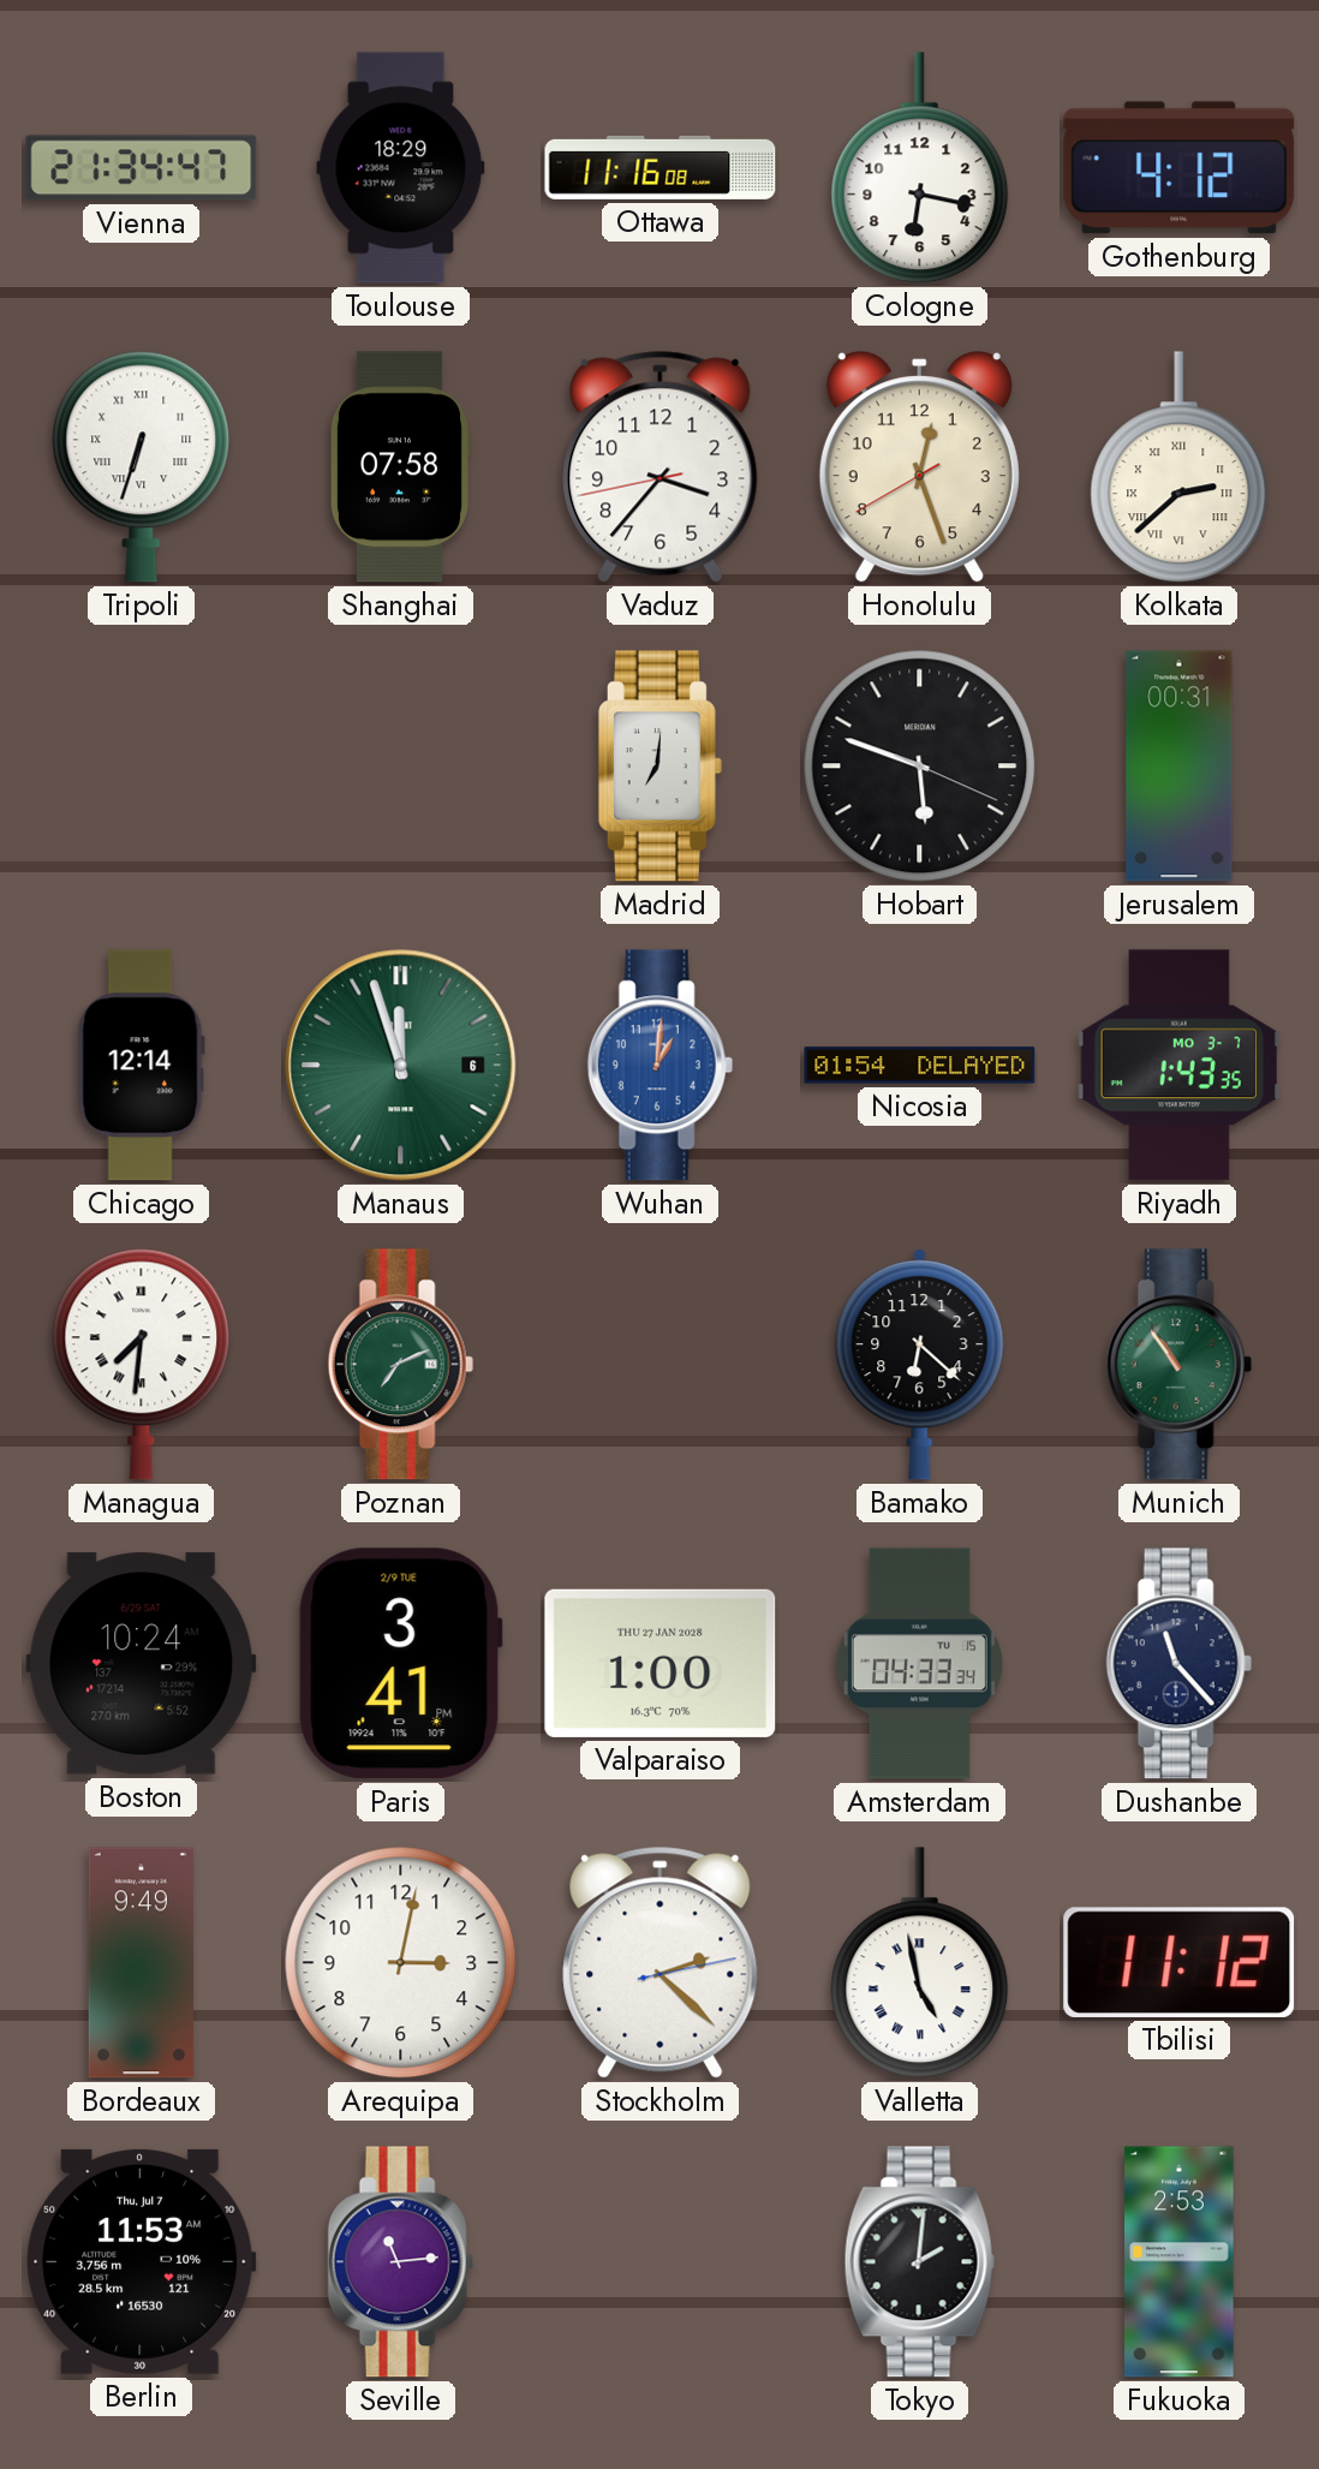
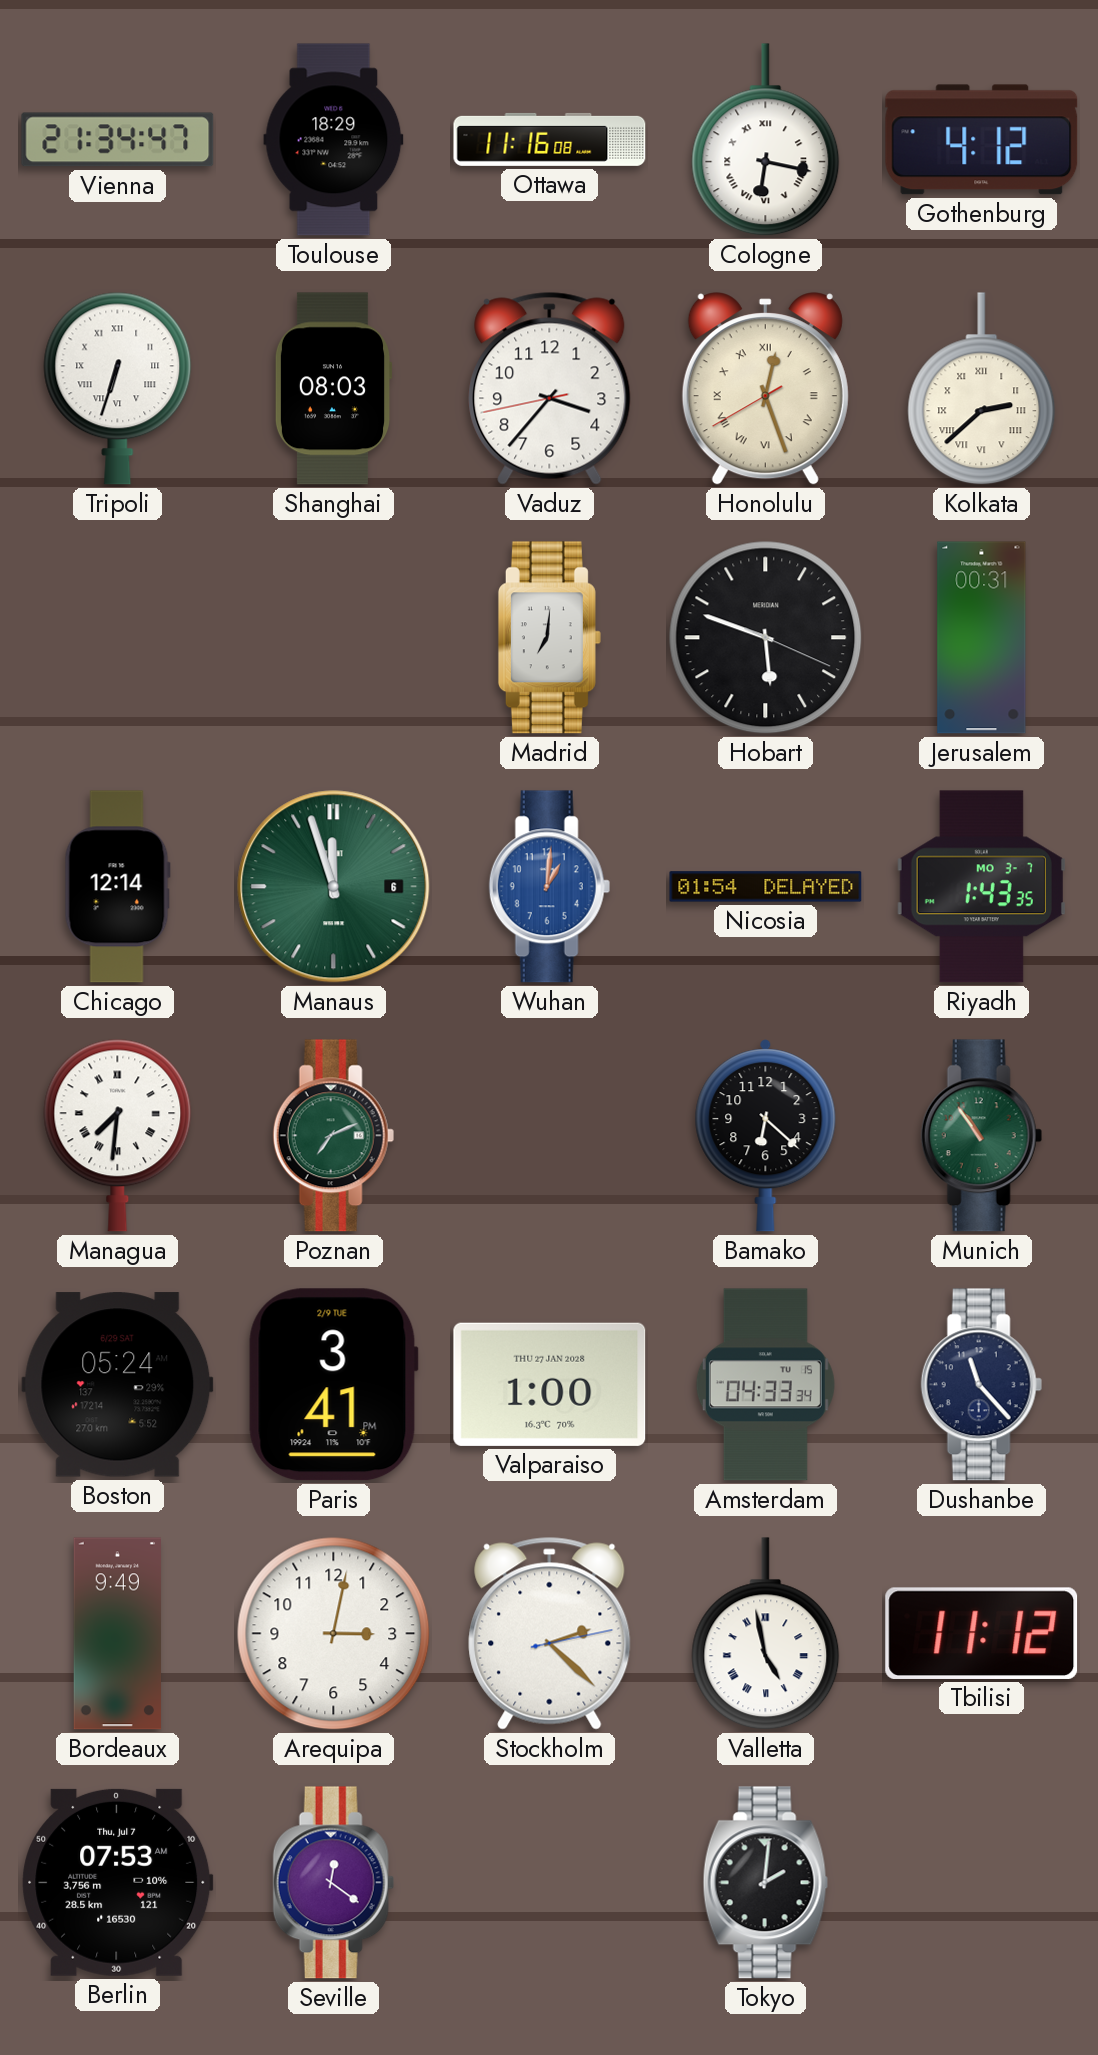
Cologne numerals: Arabic -> Roman (766, 140)
Shanghai: 07:58 -> 08:03 (333, 389)
Honolulu numerals: Arabic -> Roman (765, 389)
Boston: 10:24 -> 05:24 (118, 1385)
Berlin: 11:53 -> 07:53 (118, 1882)
Seville: 11:14 -> 12:21 (333, 1883)
Fukuoka: 2:53 -> none (1180, 2262)
